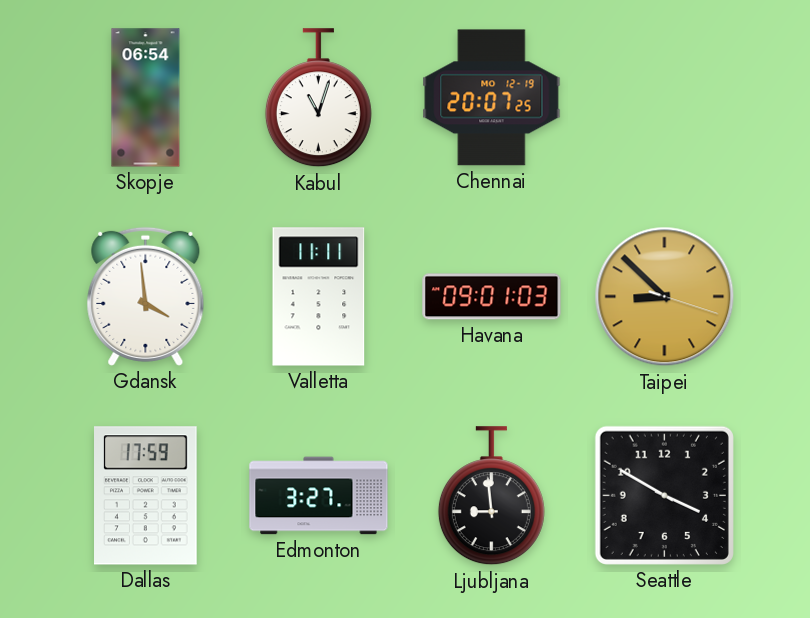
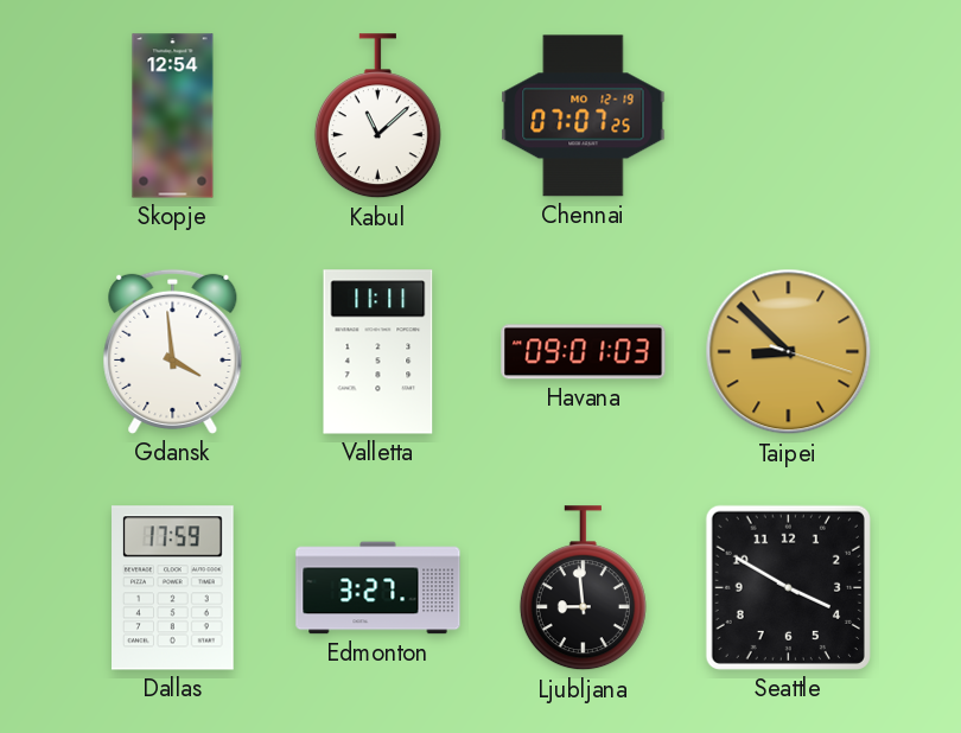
Skopje: 06:54 -> 12:54 (173, 116)
Kabul: 11:03 -> 11:08 (377, 116)
Chennai: 20:07 -> 07:07 (584, 116)
